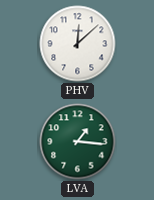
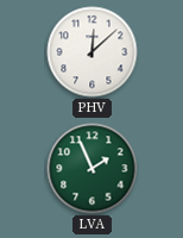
LVA: 1:16 -> 1:56 (93, 169)
